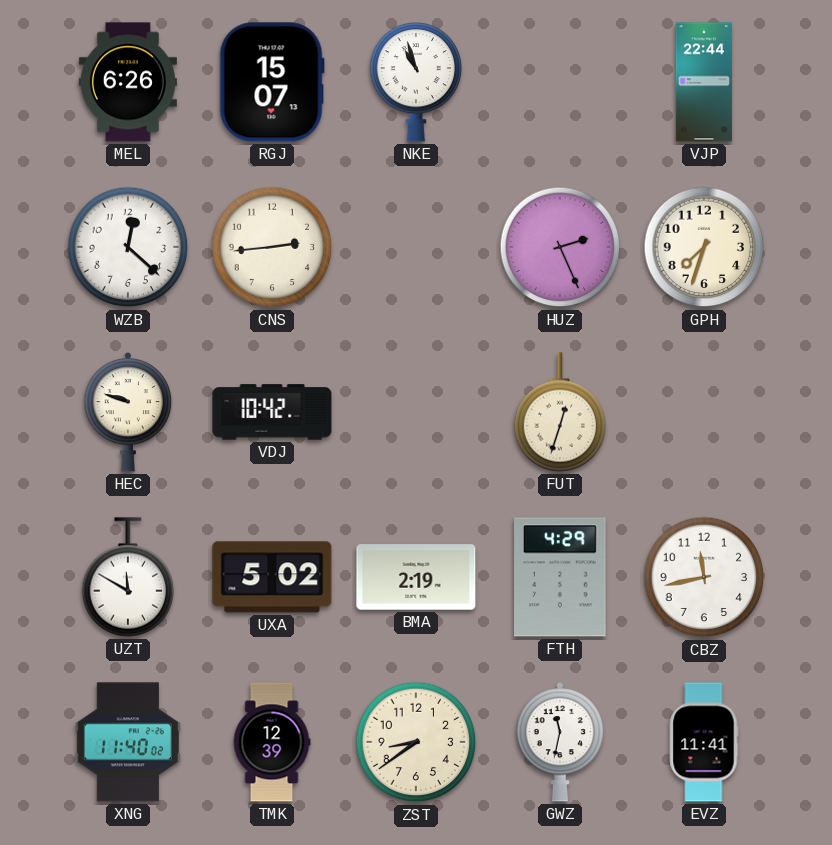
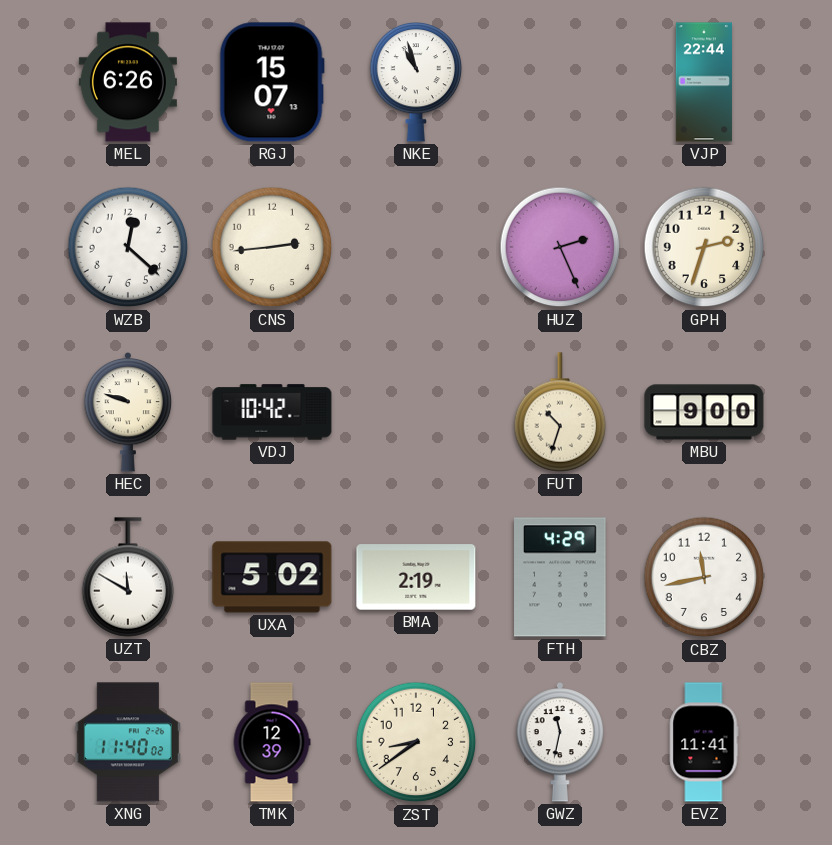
GPH: 7:33 -> 2:33 (704, 247)
FUT: 12:33 -> 10:33 (560, 412)
MBU: none -> 9:00 (704, 412)
